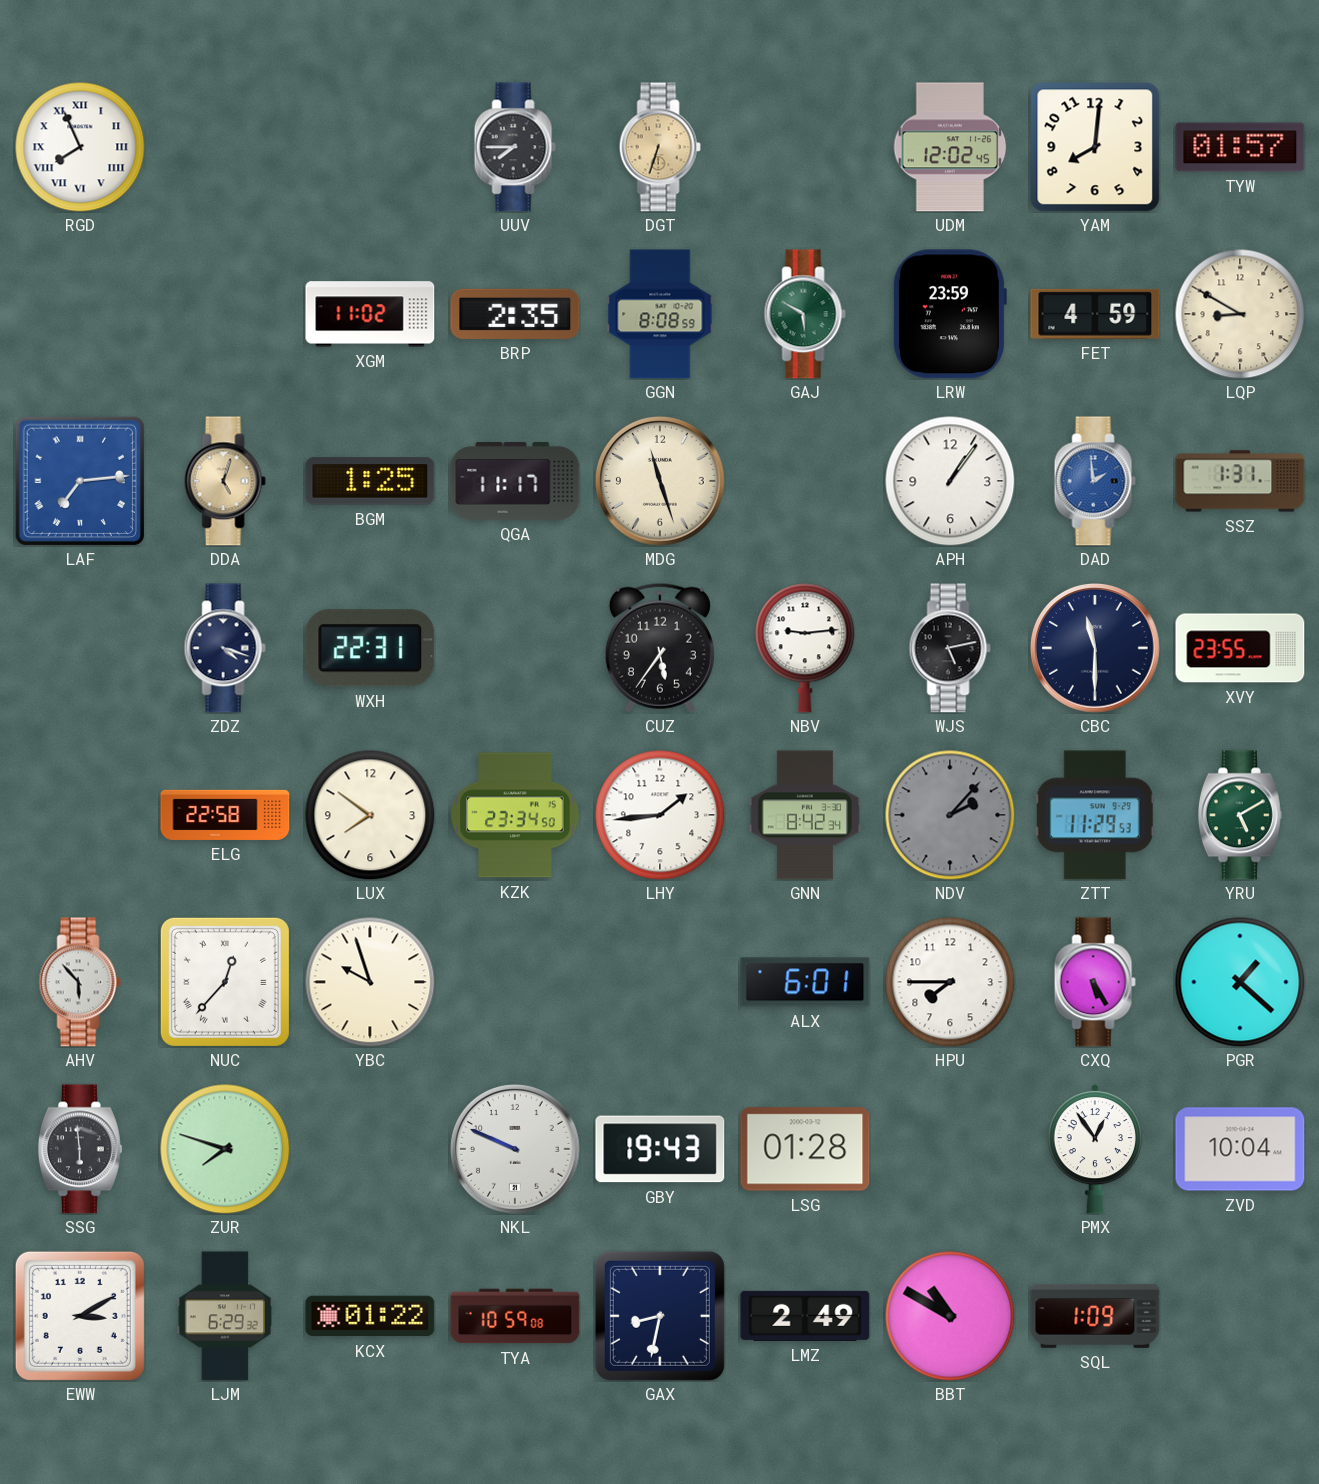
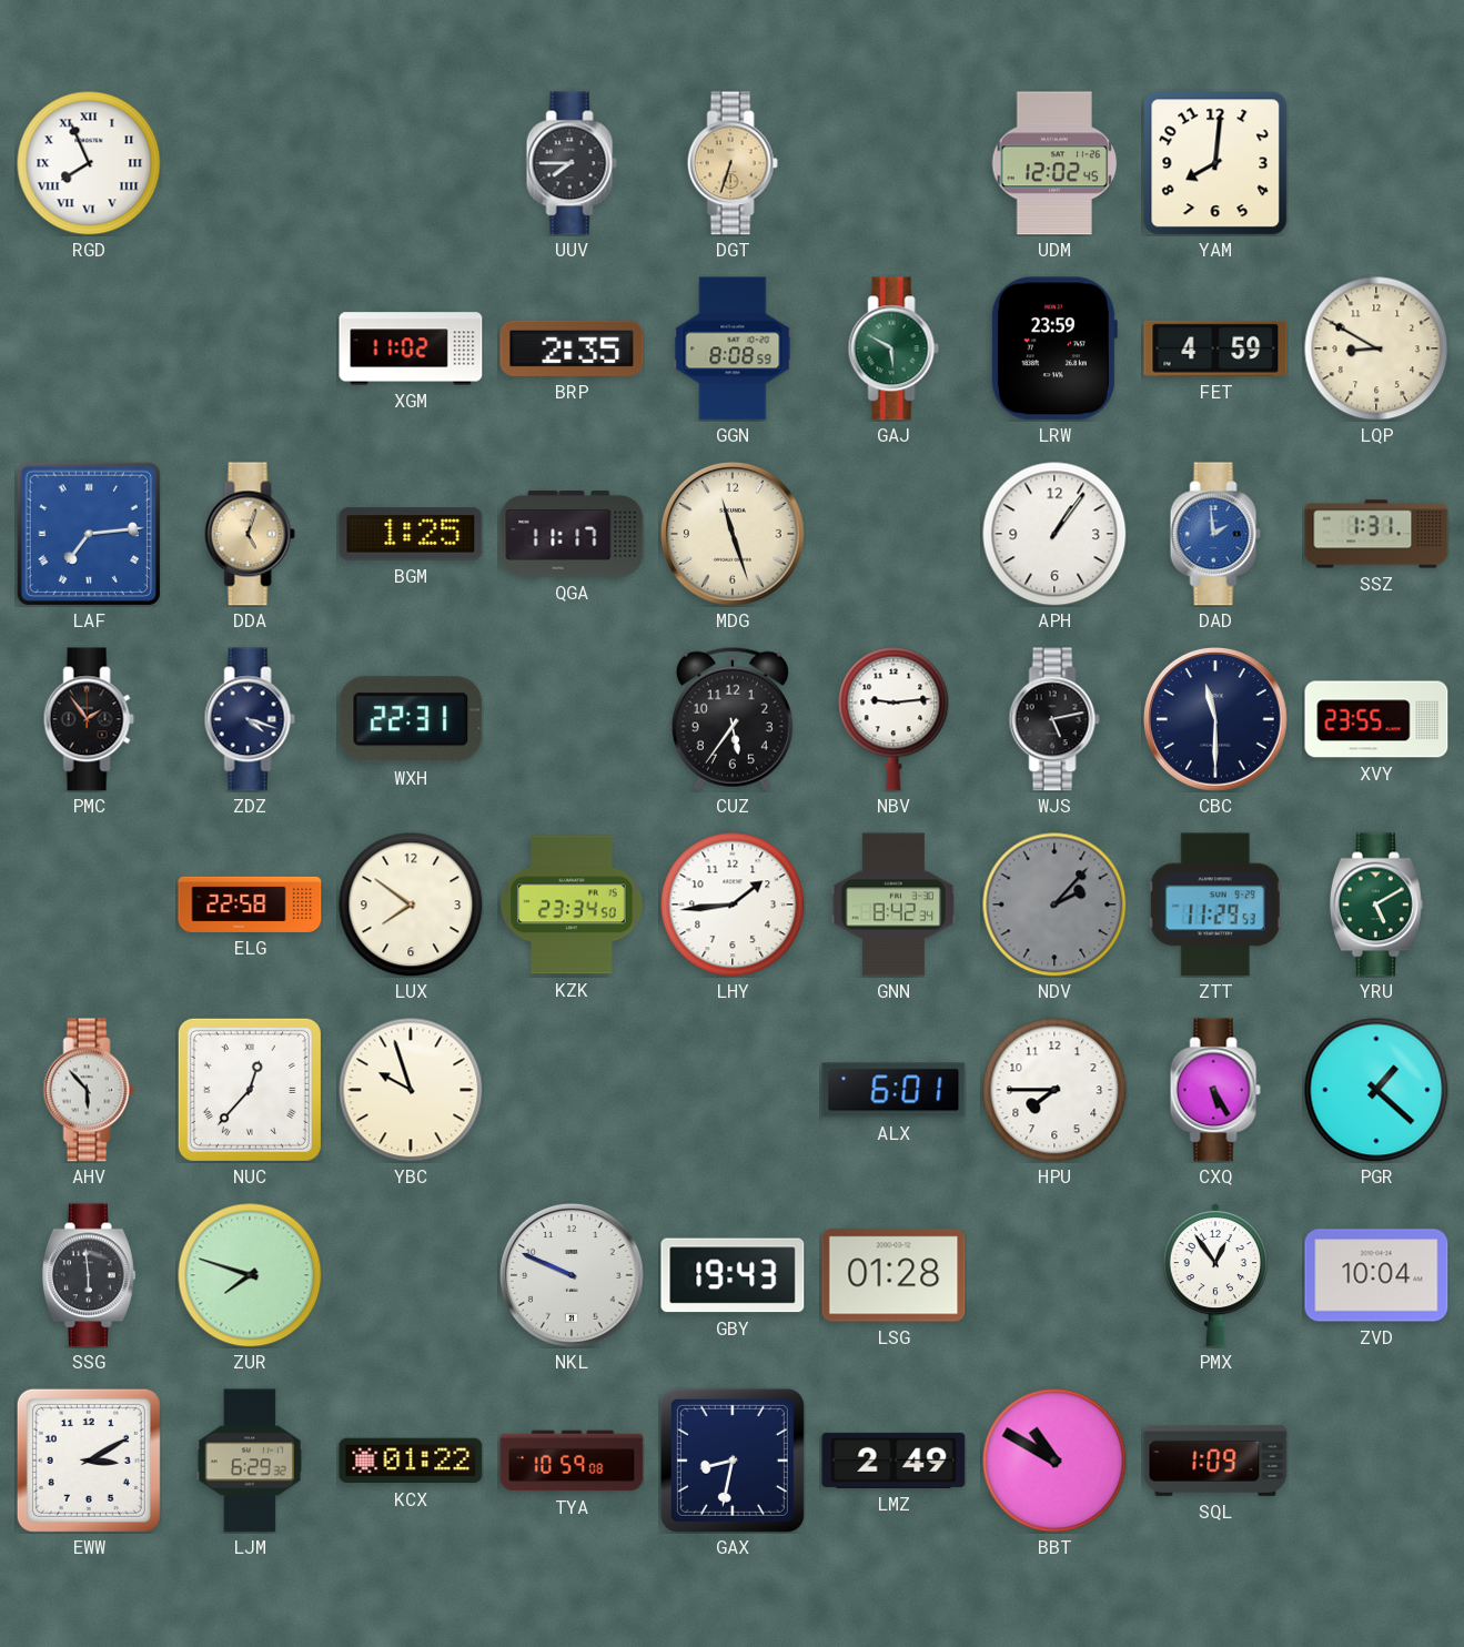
TYW: 01:57 -> none (1240, 147)
PMC: none -> 1:54 (89, 719)
